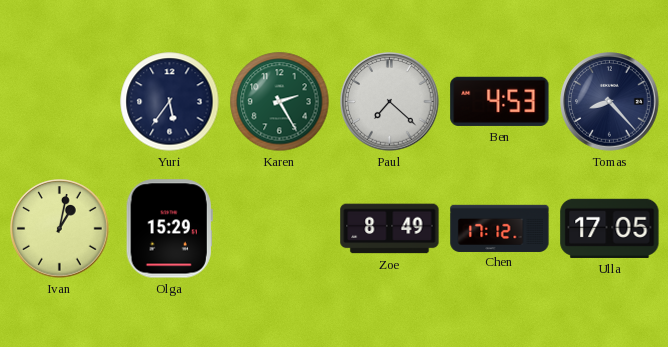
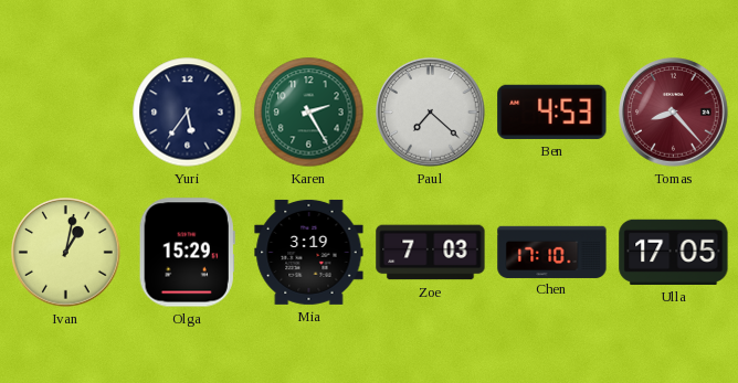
Tomas dial: navy -> burgundy (674, 113)
Mia: none -> 3:19 (309, 252)
Zoe: 8:49 -> 7:03 (431, 253)
Chen: 17:12 -> 17:10 (552, 252)
